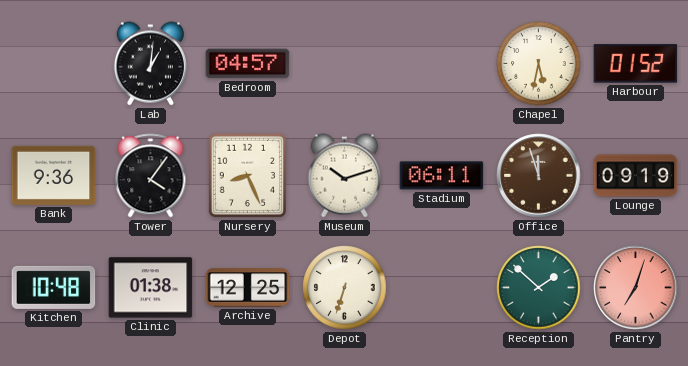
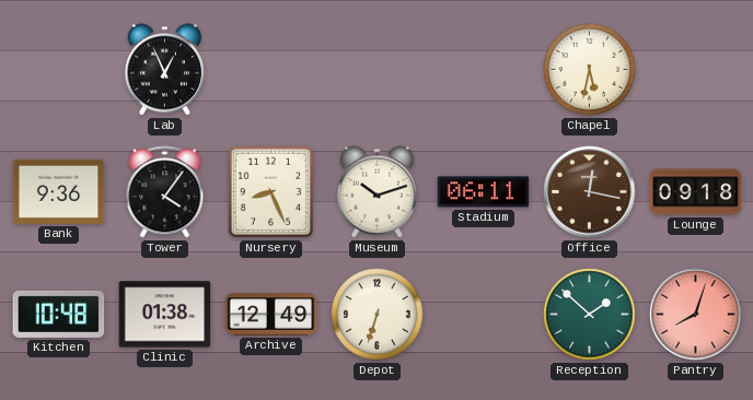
Lab: 1:01 -> 12:56 (164, 70)
Bedroom: 04:57 -> none (248, 64)
Harbour: 01:52 -> none (636, 64)
Office: 11:57 -> 12:17 (590, 192)
Lounge: 09:19 -> 09:18 (696, 192)
Archive: 12:25 -> 12:49 (271, 315)
Pantry: 7:03 -> 8:03 (696, 315)
